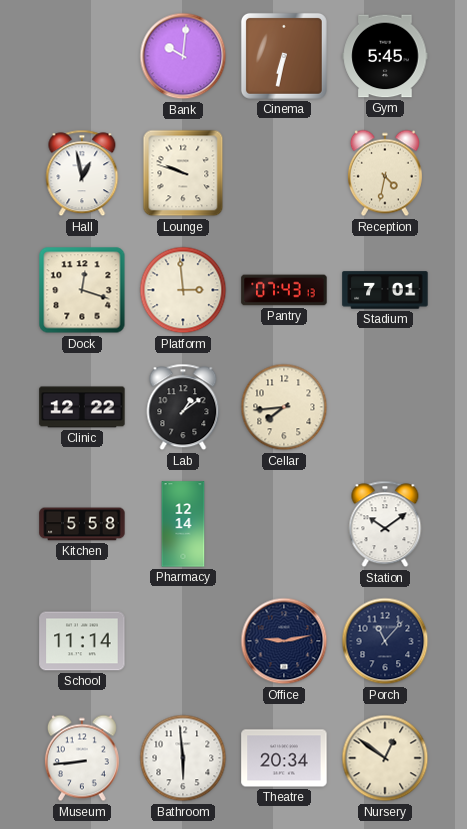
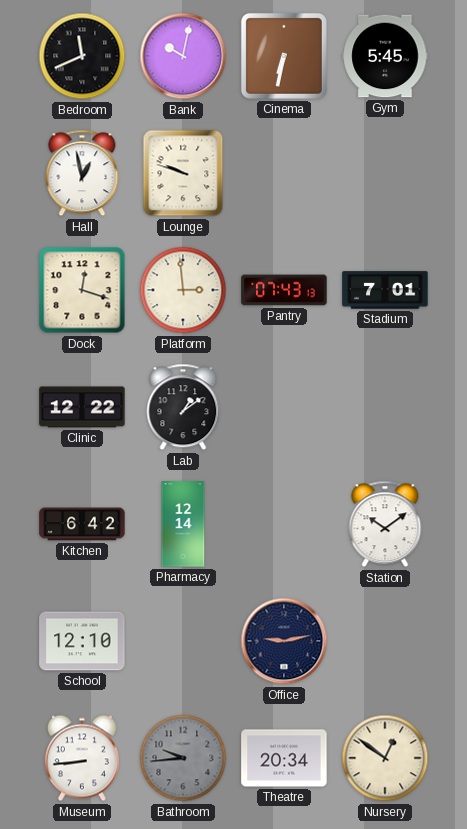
Bedroom: none -> 11:41 (82, 56)
Bank: 10:01 -> 10:02 (183, 56)
Reception: 4:32 -> none (385, 173)
Cellar: 7:44 -> none (284, 407)
Kitchen: 5:58 -> 6:42 (82, 524)
School: 11:14 -> 12:10 (82, 641)
Porch: 11:07 -> none (385, 641)
Bathroom: 5:59 -> 9:44 (183, 758)
Bathroom dial: white -> grey (183, 758)
